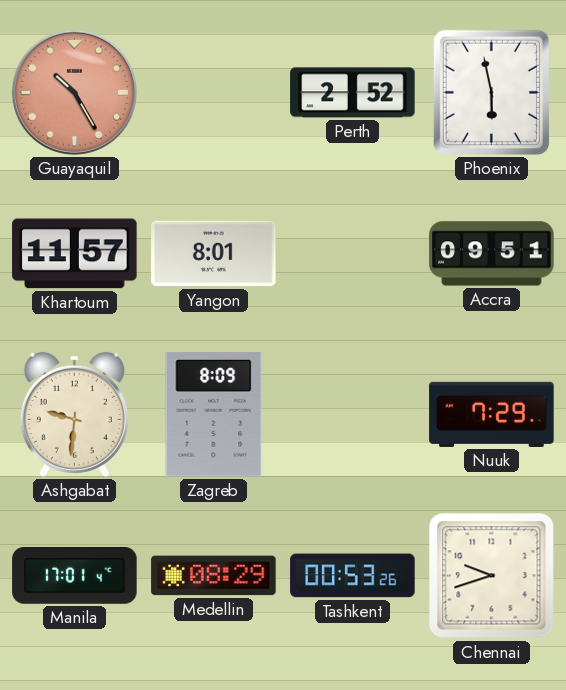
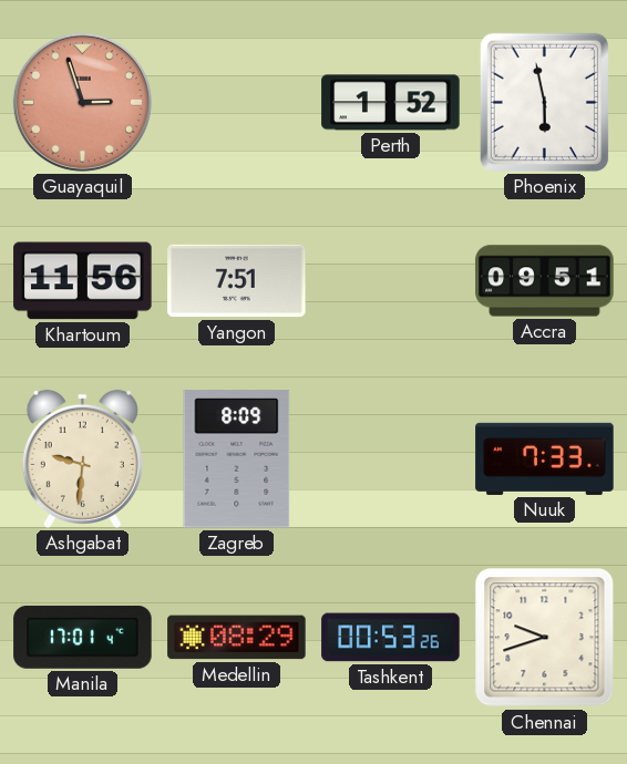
Guayaquil: 10:25 -> 2:57 (82, 102)
Perth: 2:52 -> 1:52 (391, 103)
Khartoum: 11:57 -> 11:56 (83, 281)
Yangon: 8:01 -> 7:51 (237, 281)
Nuuk: 7:29 -> 7:33 (545, 458)
